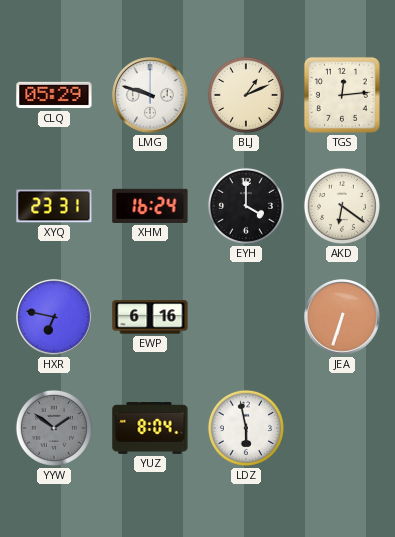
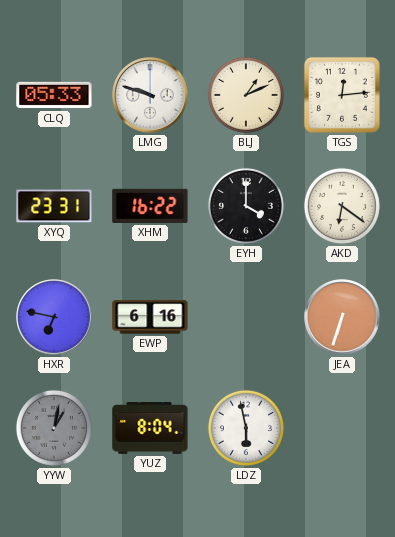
CLQ: 05:29 -> 05:33 (54, 95)
XHM: 16:24 -> 16:22 (150, 206)
YYW: 1:51 -> 1:02 (54, 428)
